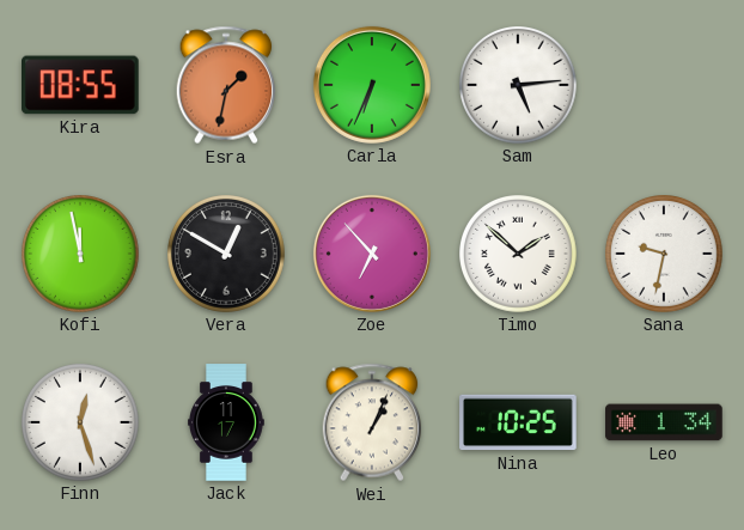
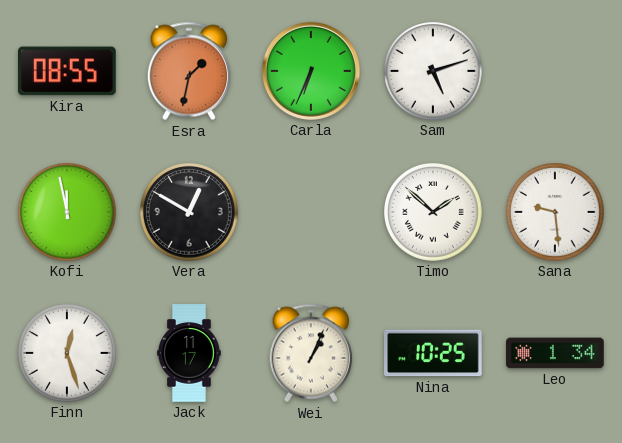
Sam: 5:14 -> 5:12 (434, 72)
Zoe: 6:53 -> none (372, 254)
Sana: 9:32 -> 9:29 (556, 213)
